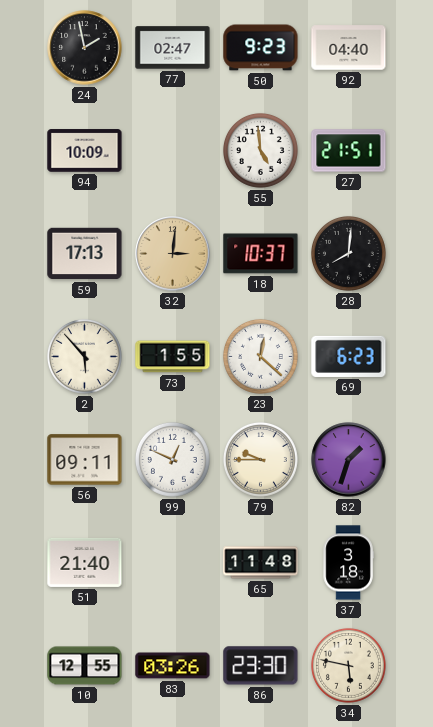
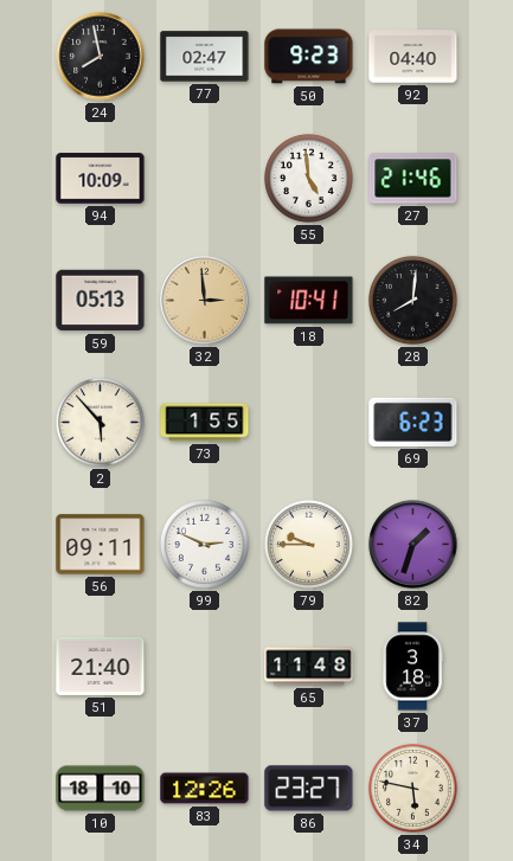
24: 1:58 -> 7:58 (101, 57)
27: 21:51 -> 21:46 (413, 179)
59: 17:13 -> 05:13 (101, 301)
32: 3:01 -> 2:59 (205, 301)
18: 10:37 -> 10:41 (309, 301)
23: 12:22 -> none (260, 356)
99: 12:49 -> 2:49 (204, 544)
10: 12:55 -> 18:10 (101, 789)
83: 03:26 -> 12:26 (205, 789)
86: 23:30 -> 23:27 (309, 789)
